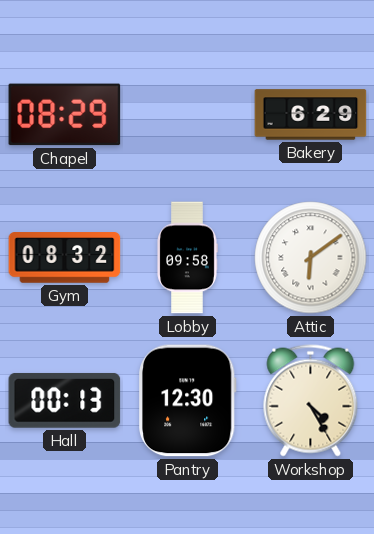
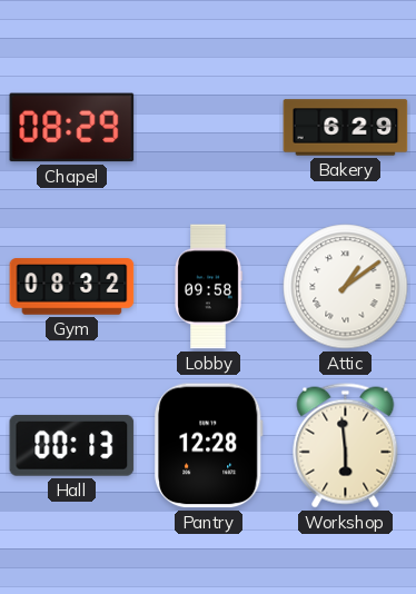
Attic: 6:09 -> 1:09 (346, 287)
Pantry: 12:30 -> 12:28 (209, 446)
Workshop: 4:25 -> 5:59 (346, 446)
